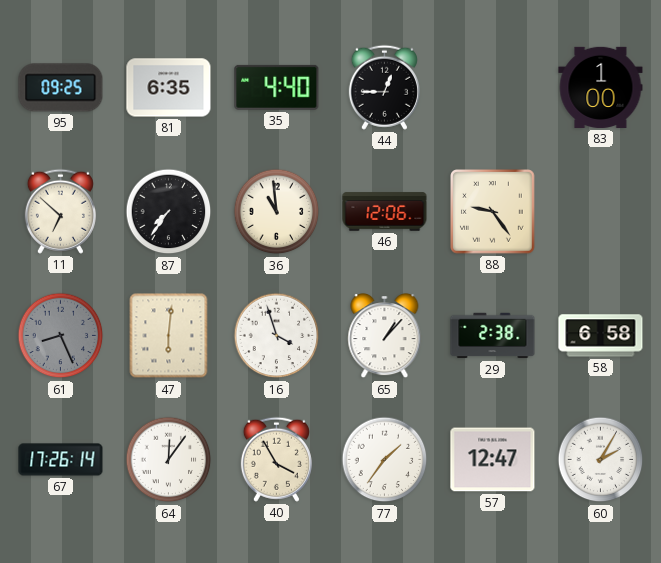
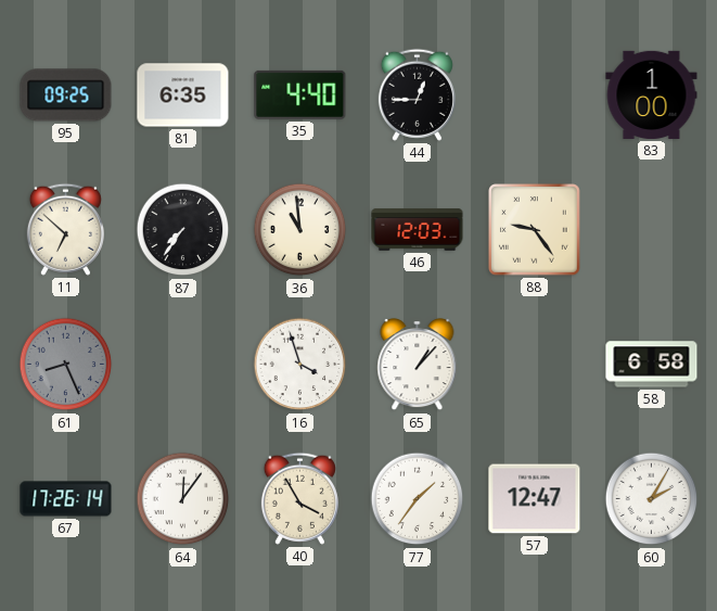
46: 12:06 -> 12:03 (418, 230)
47: 6:01 -> none (169, 336)
29: 2:38 -> none (493, 336)
